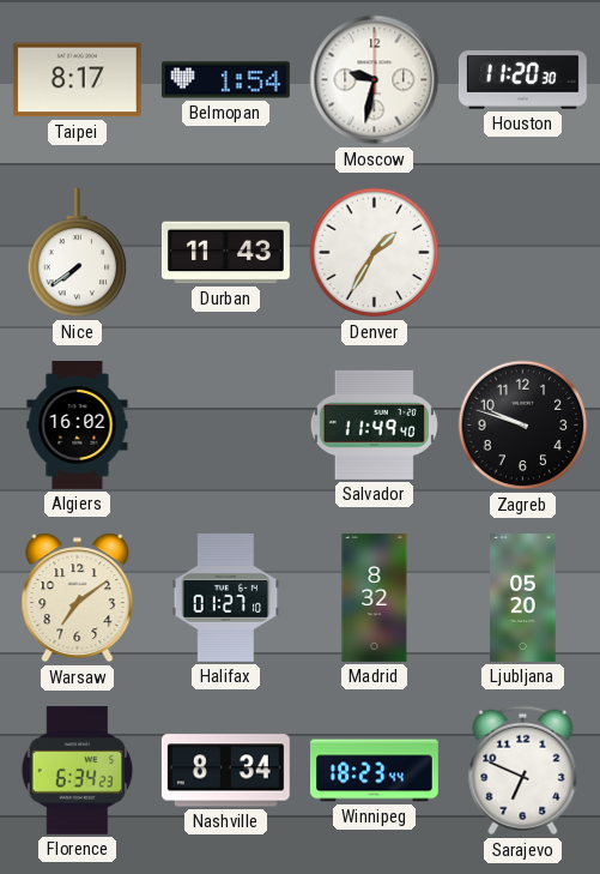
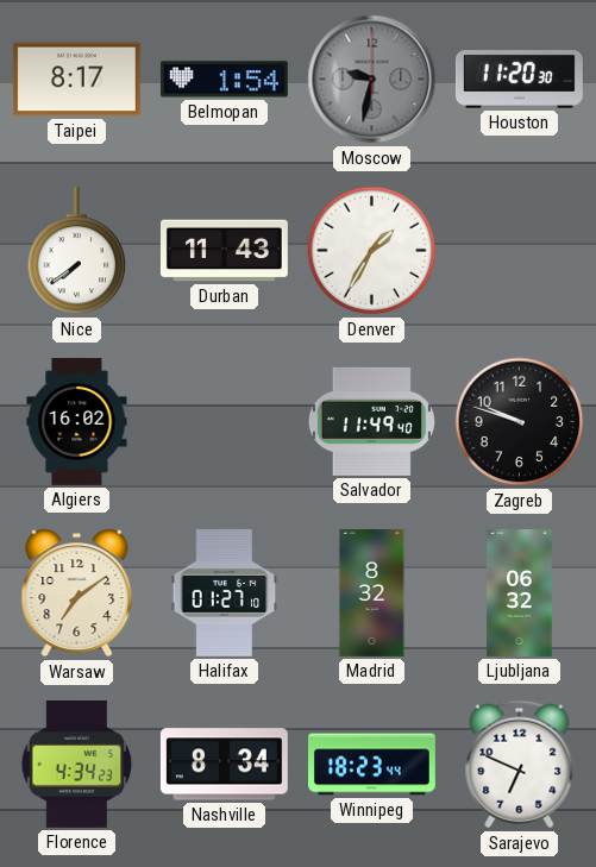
Moscow dial: white -> grey (372, 80)
Ljubljana: 05:20 -> 06:32 (520, 593)
Florence: 6:34 -> 4:34 (77, 764)
